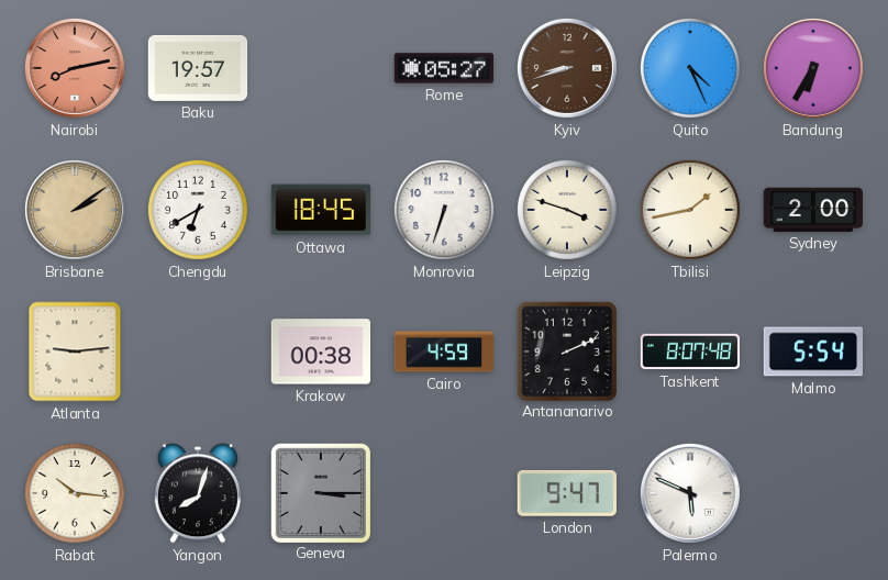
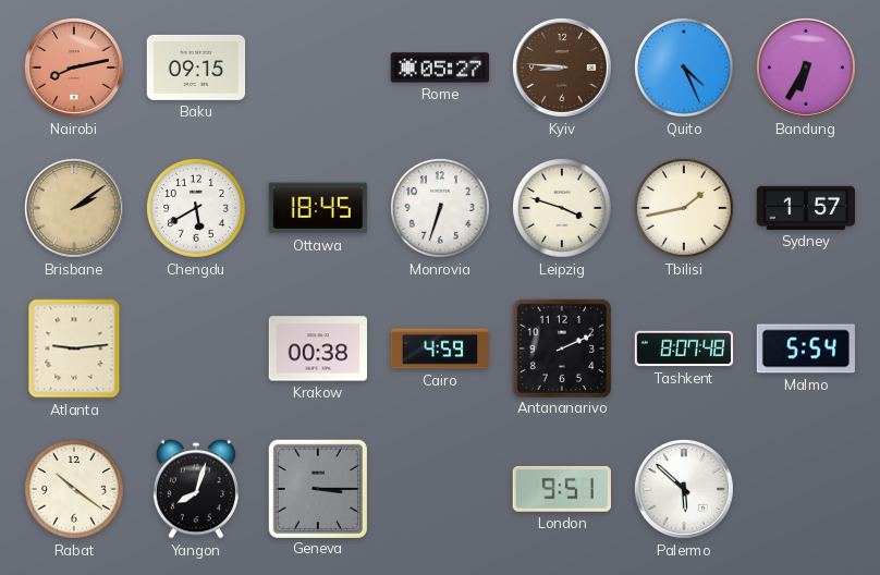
Baku: 19:57 -> 09:15 (196, 68)
Kyiv: 8:42 -> 8:46 (562, 68)
Chengdu: 6:40 -> 5:40 (196, 208)
Sydney: 2:00 -> 1:57 (805, 208)
Rabat: 10:16 -> 10:21 (74, 489)
London: 9:47 -> 9:51 (562, 489)
Palermo: 5:49 -> 5:52 (684, 489)
